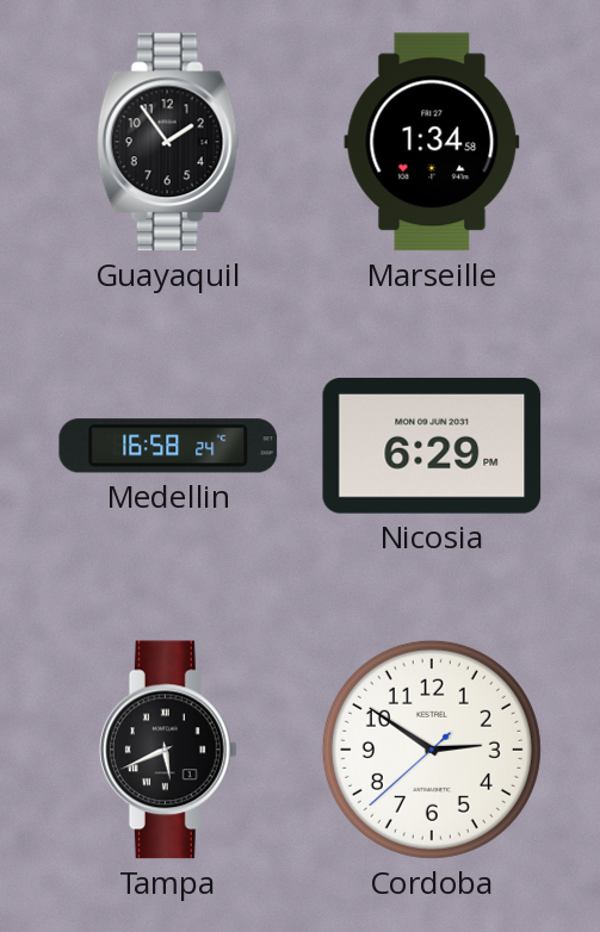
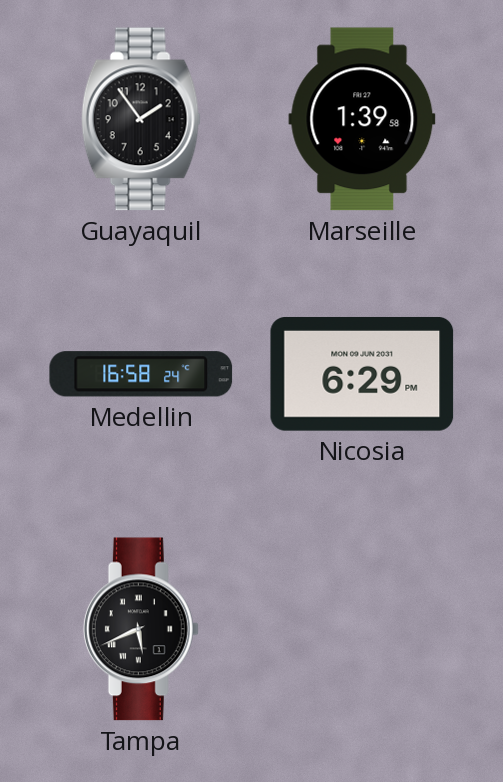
Marseille: 1:34 -> 1:39 (362, 119)
Cordoba: 2:50 -> none (432, 750)
